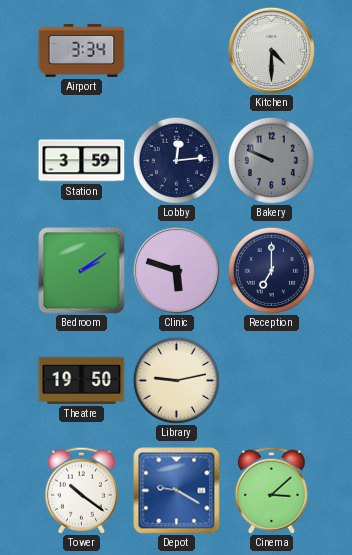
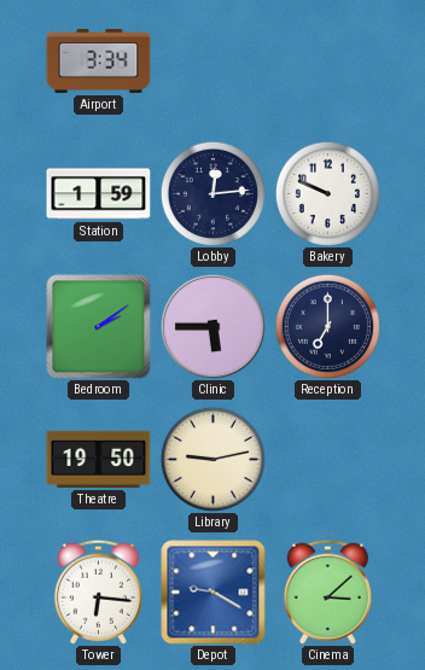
Kitchen: 4:30 -> none (271, 50)
Station: 3:59 -> 1:59 (99, 194)
Bakery dial: grey -> white (327, 193)
Clinic: 5:48 -> 5:45 (212, 326)
Tower: 10:21 -> 6:16 (98, 592)
